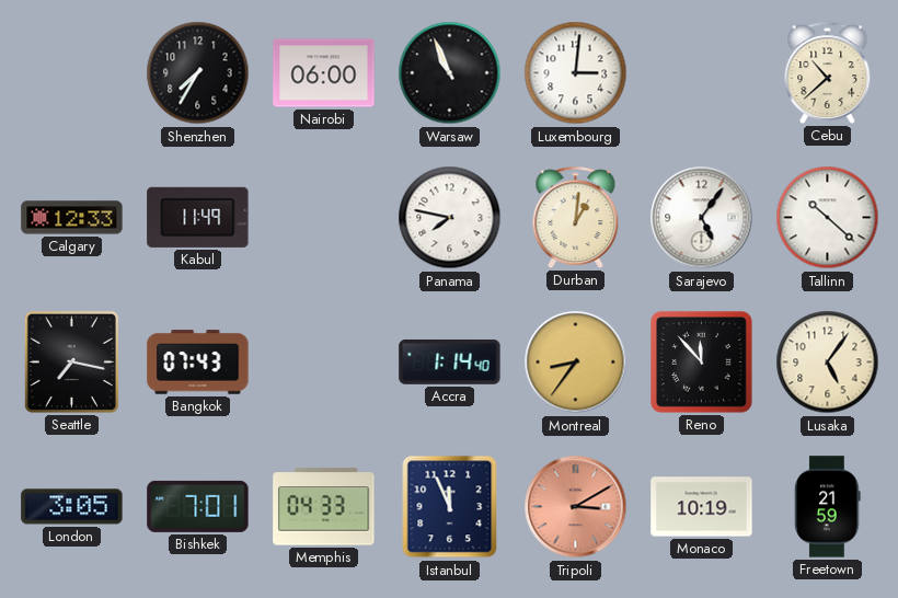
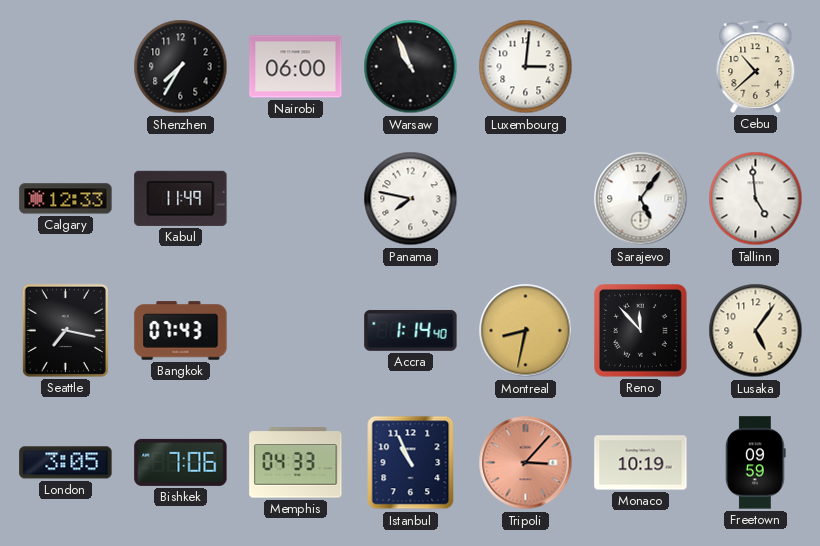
Durban: 1:01 -> none (576, 217)
Tallinn: 10:22 -> 4:59 (756, 199)
Montreal: 8:36 -> 8:32 (526, 331)
Bishkek: 7:01 -> 7:06 (181, 462)
Istanbul: 11:56 -> 10:56 (411, 463)
Tripoli: 3:10 -> 3:07 (526, 463)
Freetown: 21:59 -> 09:59 (756, 463)
